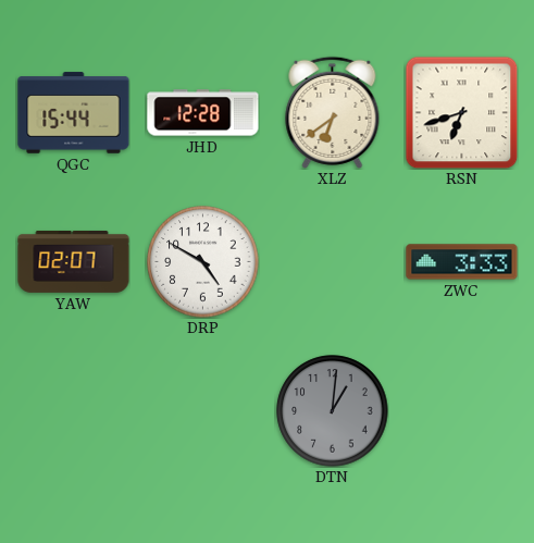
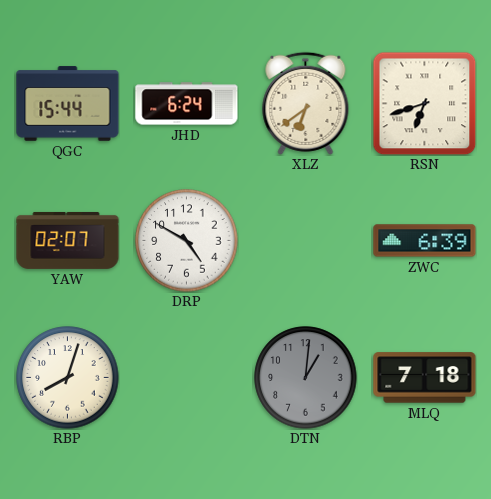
JHD: 12:28 -> 6:24 (187, 104)
ZWC: 3:33 -> 6:39 (425, 241)
RBP: none -> 8:03 (68, 378)
MLQ: none -> 7:18 (425, 378)
